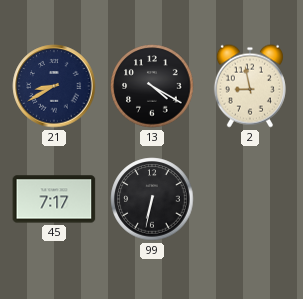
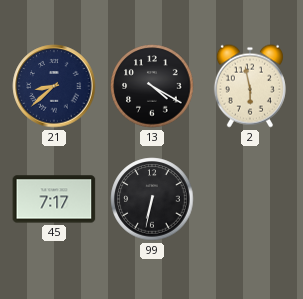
21: 8:40 -> 8:38 (54, 86)
2: 8:58 -> 5:58 (250, 86)
